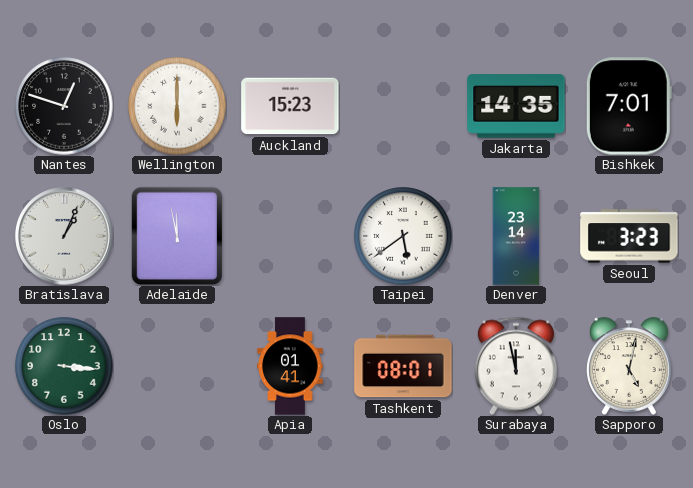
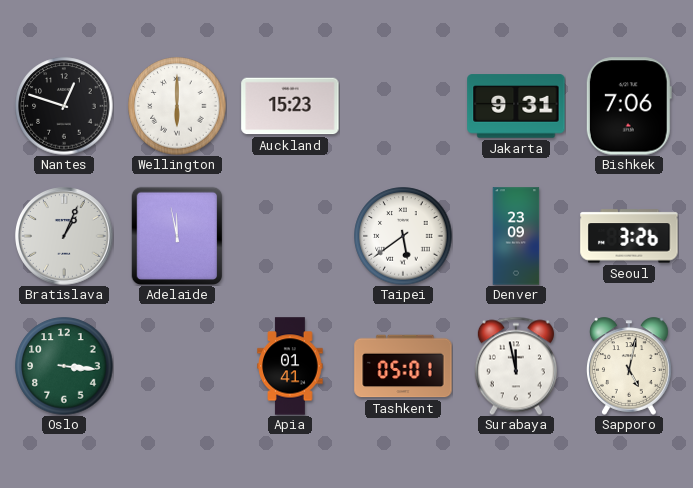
Jakarta: 14:35 -> 9:31 (516, 106)
Bishkek: 7:01 -> 7:06 (629, 106)
Denver: 23:14 -> 23:09 (516, 236)
Seoul: 3:23 -> 3:26 (629, 236)
Tashkent: 08:01 -> 05:01 (403, 366)
